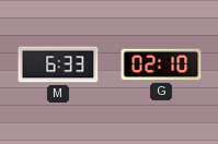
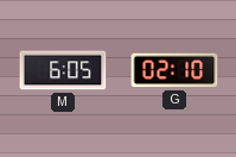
M: 6:33 -> 6:05 (63, 70)
